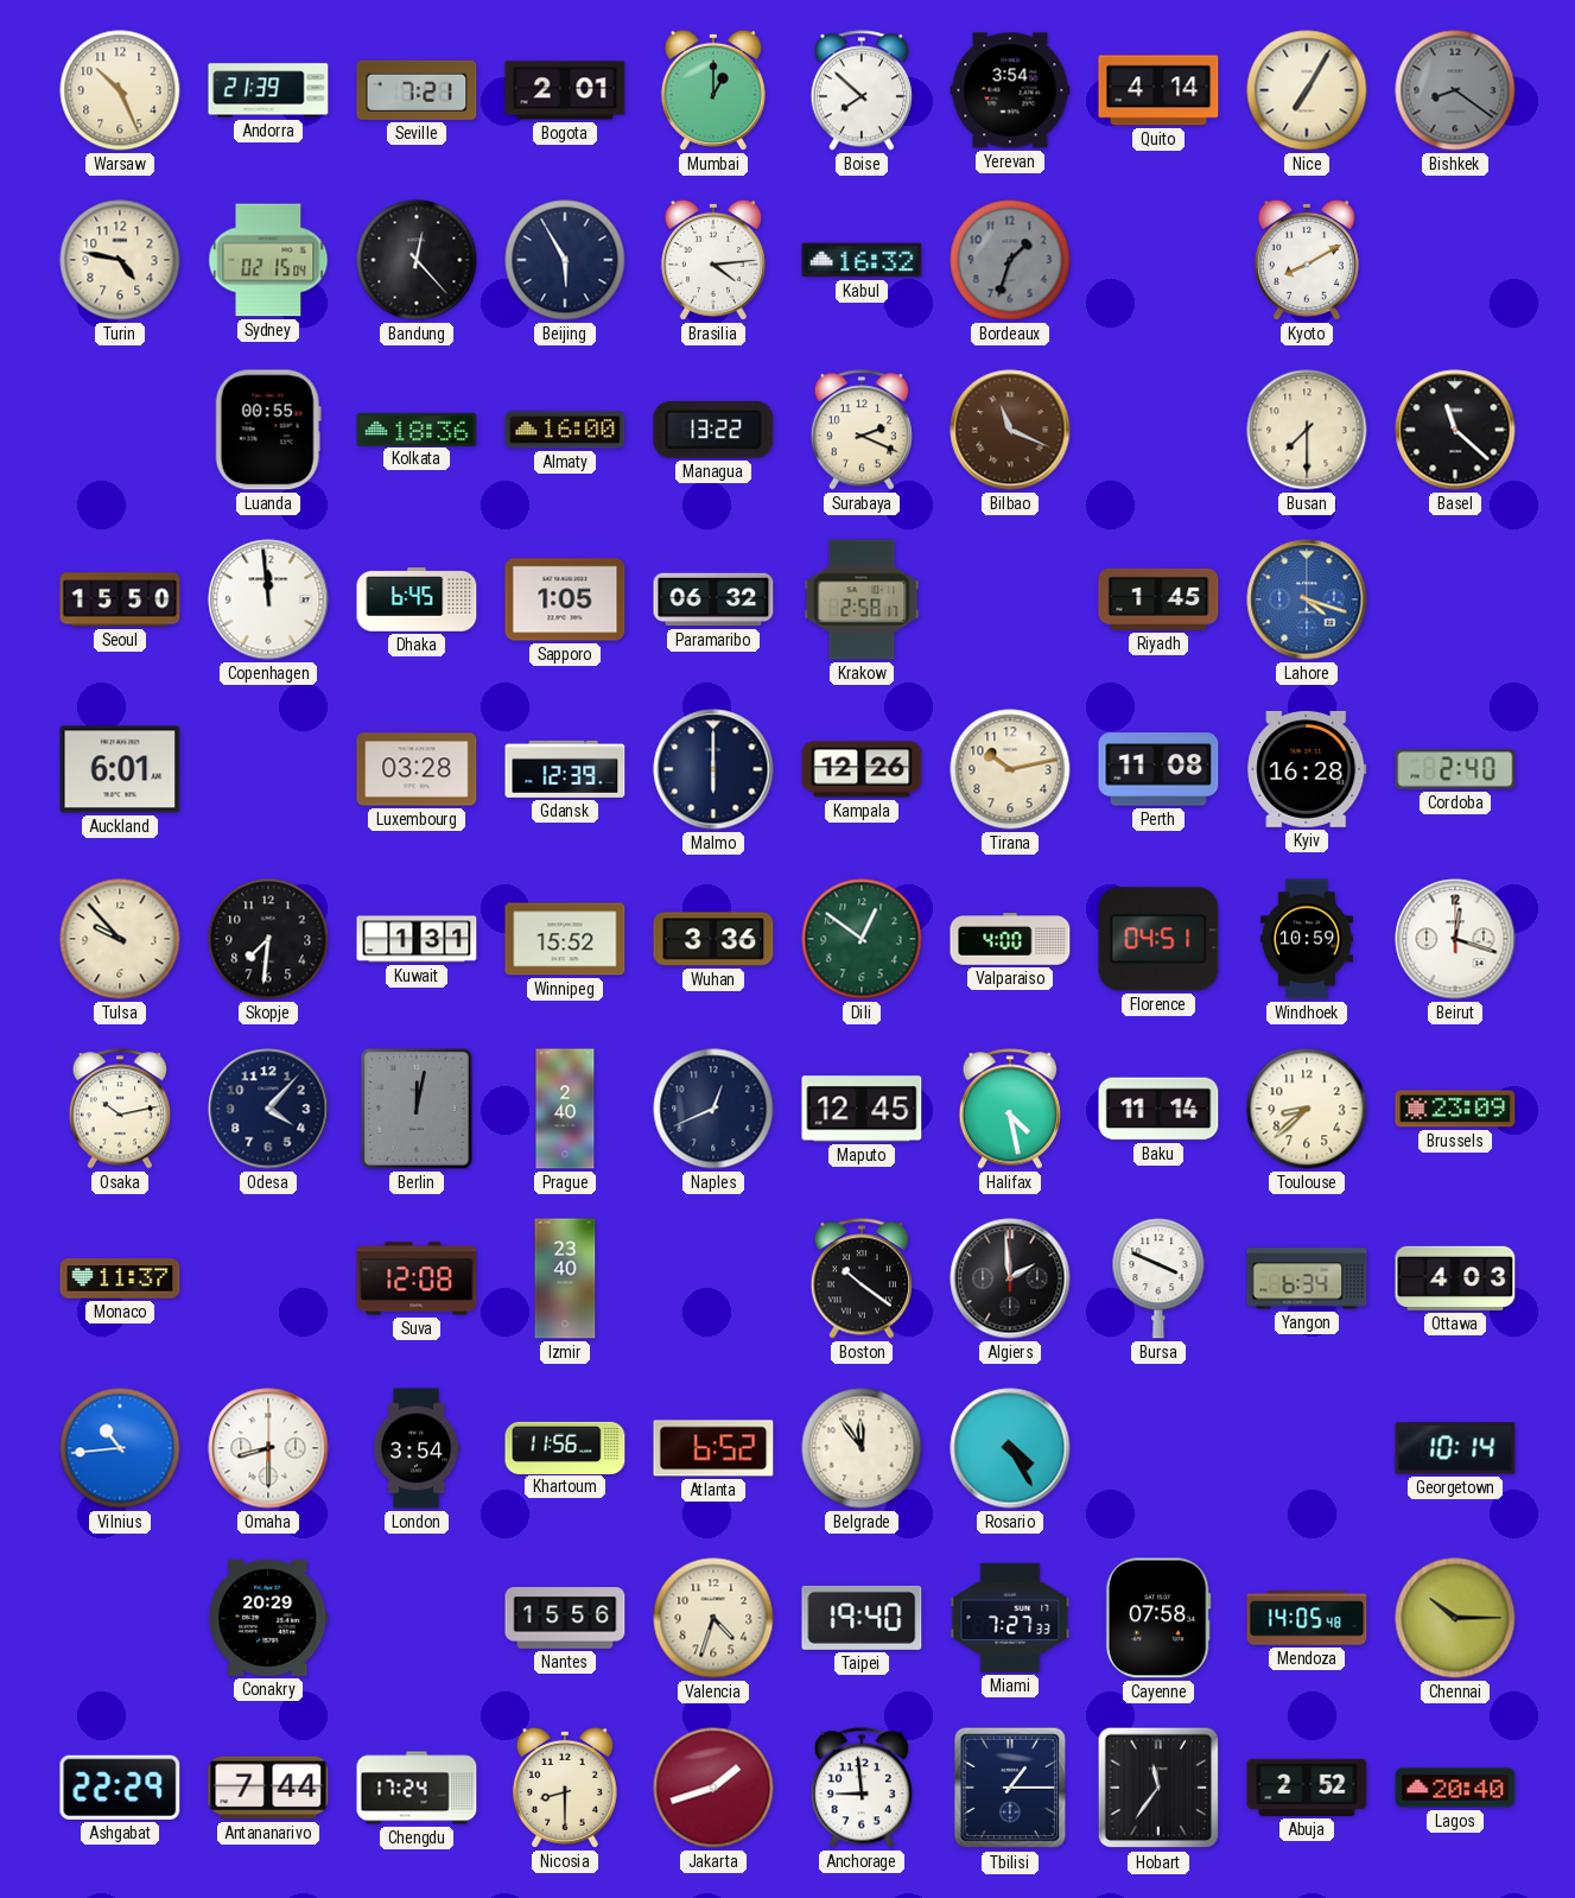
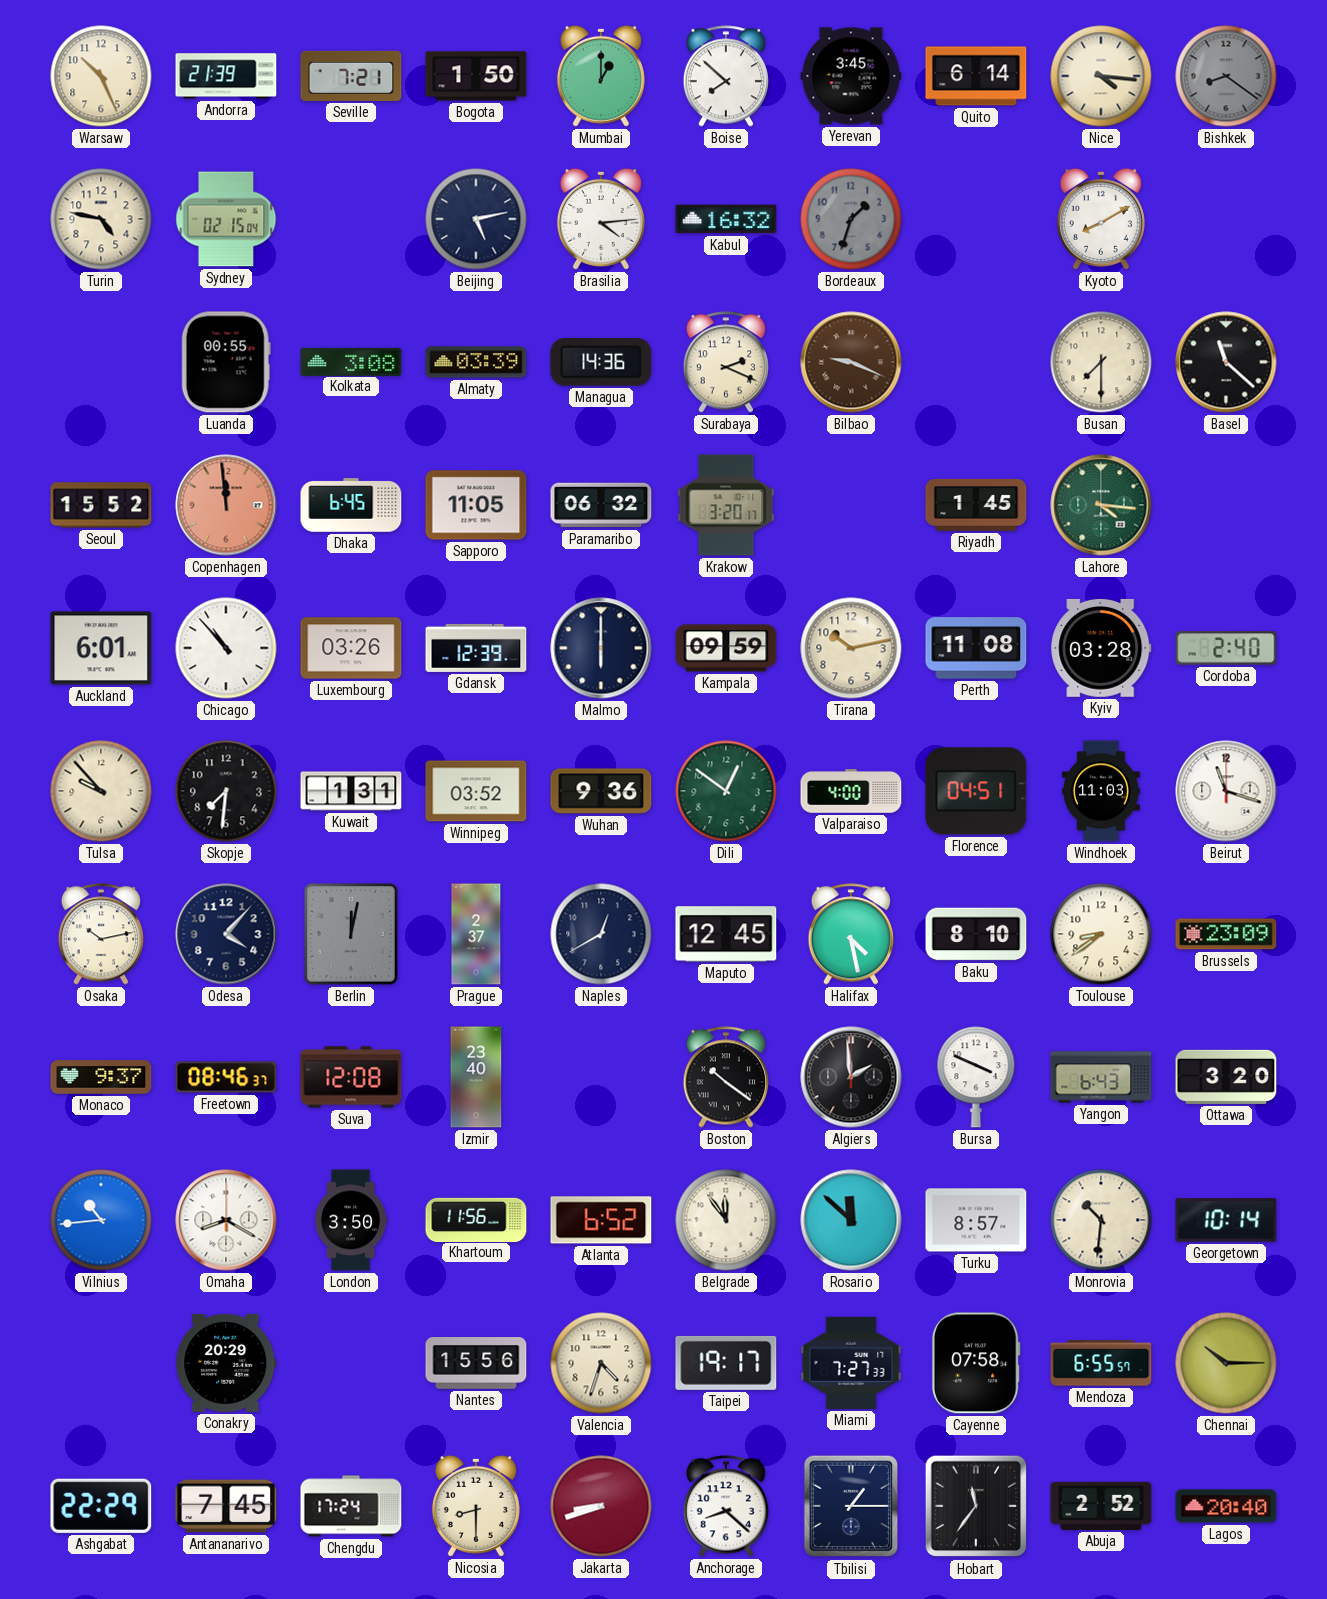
Bogota: 2:01 -> 1:50 (476, 76)
Yerevan: 3:54 -> 3:45 (851, 76)
Quito: 4:14 -> 6:14 (976, 76)
Nice: 7:05 -> 4:16 (1101, 76)
Bandung: 12:23 -> none (417, 260)
Beijing: 5:55 -> 5:13 (476, 219)
Kolkata: 18:36 -> 3:08 (351, 361)
Almaty: 16:00 -> 03:39 (476, 362)
Managua: 13:22 -> 14:36 (601, 363)
Bilbao: 11:19 -> 9:19 (851, 362)
Seoul: 15:50 -> 15:52 (101, 505)
Copenhagen dial: white -> salmon (226, 505)
Sapporo: 1:05 -> 11:05 (476, 505)
Krakow: 2:58 -> 3:20 (726, 505)
Lahore: 4:18 -> 4:16 (1101, 505)
Lahore dial: blue -> green (1101, 505)
Chicago: none -> 10:53 (226, 648)
Luxembourg: 03:28 -> 03:26 (351, 648)
Kampala: 12:26 -> 09:59 (726, 648)
Kyiv: 16:28 -> 03:28 (1101, 648)
Winnipeg: 15:52 -> 03:52 (476, 791)
Wuhan: 3:36 -> 9:36 (601, 791)
Windhoek: 10:59 -> 11:03 (1101, 791)
Beirut: 12:18 -> 11:18 (1226, 791)
Prague: 2:40 -> 2:37 (476, 934)
Naples: 12:41 -> 12:40 (601, 934)
Baku: 11:14 -> 8:10 (976, 934)
Toulouse: 8:38 -> 8:39 (1101, 934)
Monaco: 11:37 -> 9:37 (101, 1077)
Freetown: none -> 08:46 (226, 1077)
Yangon: 6:34 -> 6:43 (1101, 1077)
Ottawa: 4:03 -> 3:20 (1226, 1077)
Omaha: 8:30 -> 8:20 (226, 1220)
London: 3:54 -> 3:50 (351, 1220)
Rosario: 4:25 -> 11:52 (851, 1220)
Turku: none -> 8:57 (976, 1220)
Monrovia: none -> 10:31 (1101, 1220)
Taipei: 19:40 -> 19:17 (726, 1363)
Mendoza: 14:05 -> 6:55 (1101, 1363)
Antananarivo: 7:44 -> 7:45 (226, 1506)
Jakarta: 1:42 -> 8:42 (601, 1506)
Anchorage: 8:59 -> 8:22 (725, 1506)
